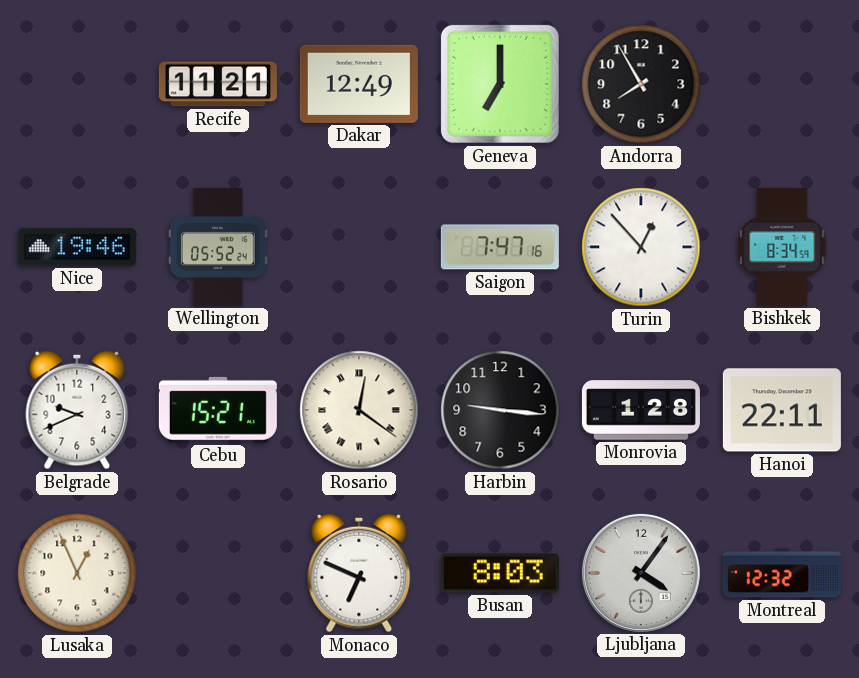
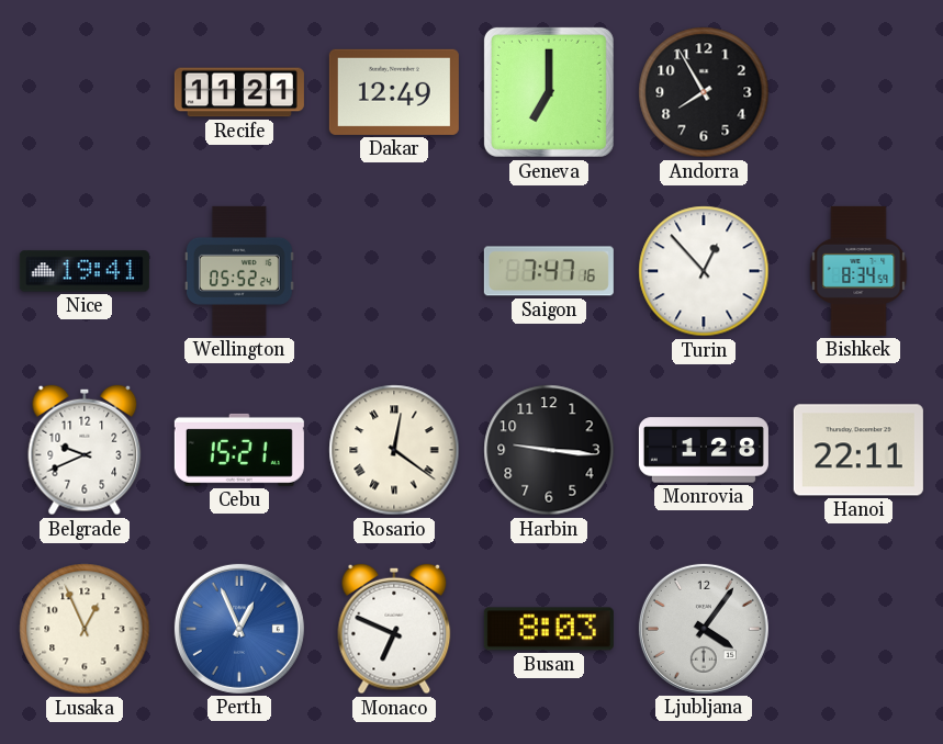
Nice: 19:46 -> 19:41 (85, 271)
Perth: none -> 12:56 (239, 629)
Montreal: 12:32 -> none (782, 573)
